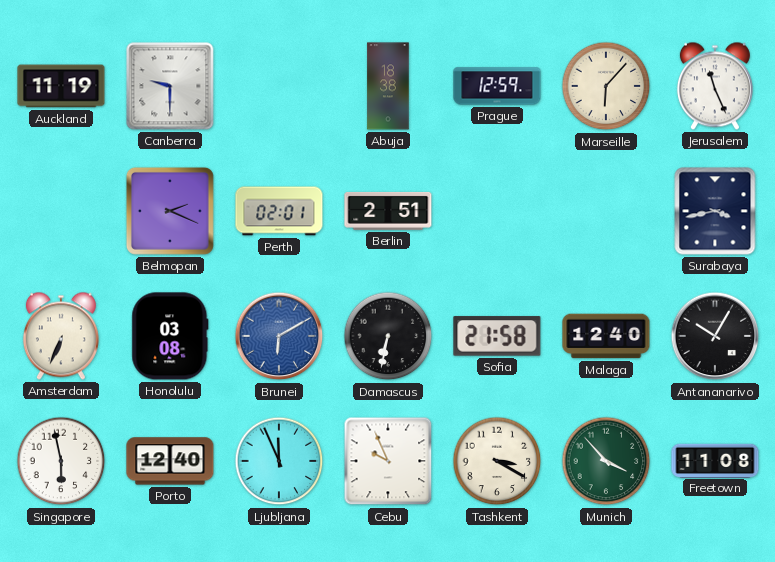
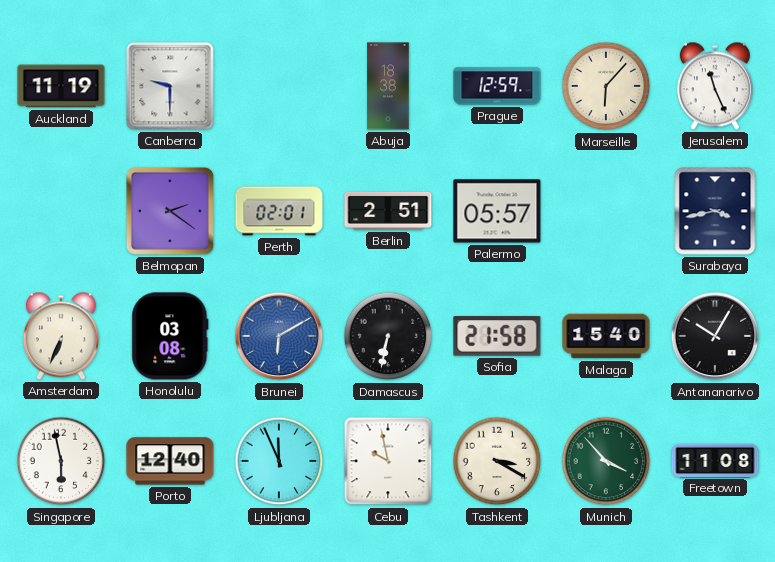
Belmopan: 2:19 -> 2:21 (170, 211)
Palermo: none -> 05:57 (497, 211)
Malaga: 12:40 -> 15:40 (606, 336)
Cebu: 9:56 -> 9:58 (388, 461)
